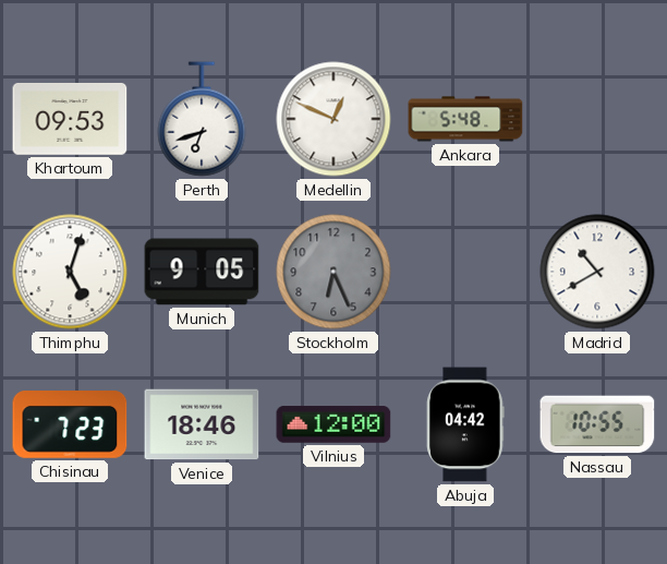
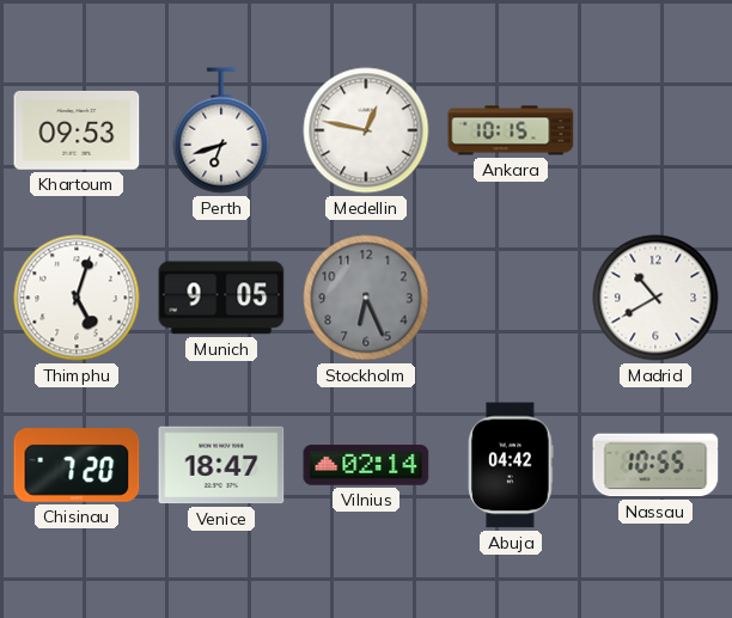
Medellin: 12:49 -> 12:47 (366, 130)
Ankara: 5:48 -> 10:15 (511, 130)
Chisinau: 7:23 -> 7:20 (77, 466)
Venice: 18:46 -> 18:47 (221, 465)
Vilnius: 12:00 -> 02:14 (366, 465)
